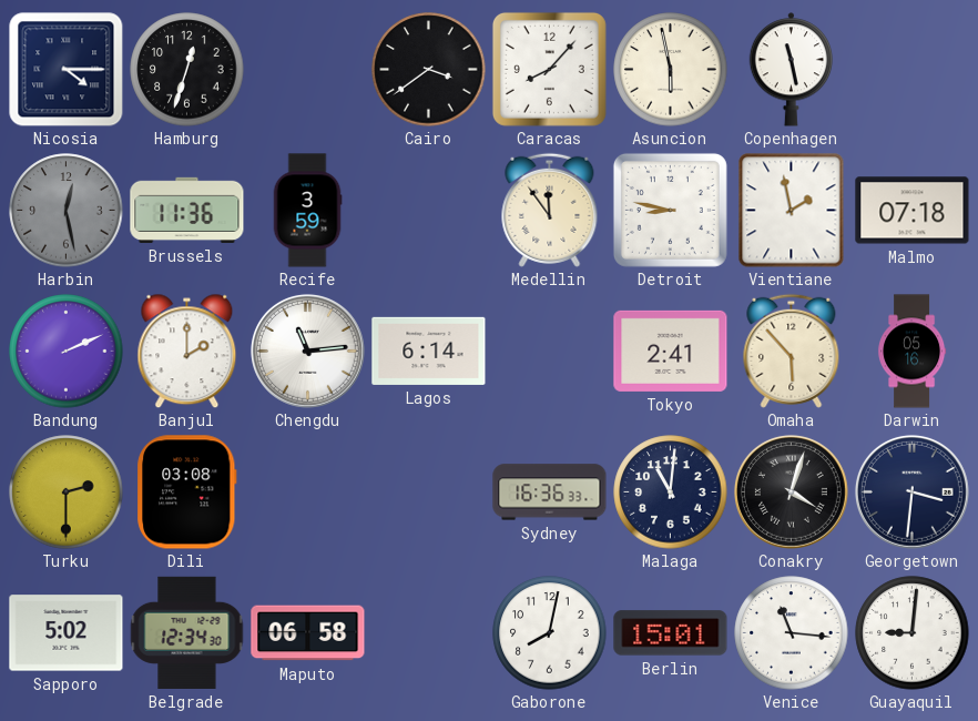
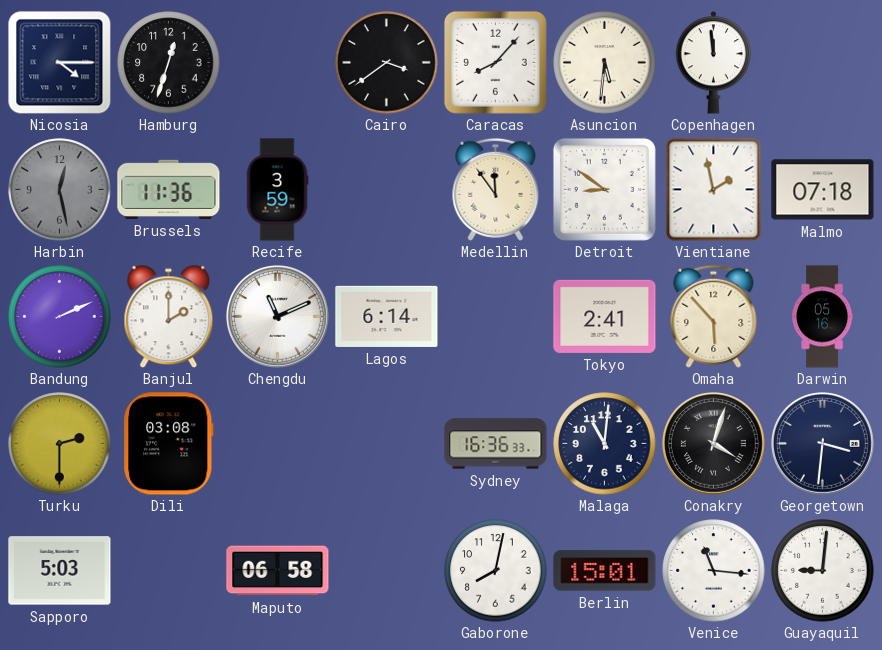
Asuncion: 5:58 -> 5:31 (605, 63)
Copenhagen: 11:28 -> 11:59 (714, 63)
Detroit: 8:47 -> 8:51 (604, 189)
Chengdu: 11:14 -> 11:11 (277, 316)
Sapporo: 5:02 -> 5:03 (60, 571)
Belgrade: 12:34 -> none (187, 632)
